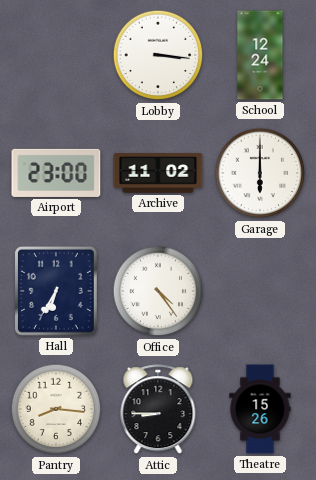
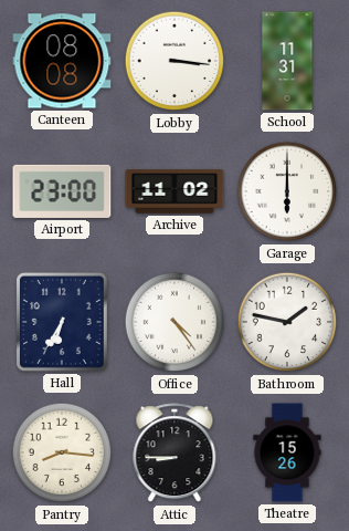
Canteen: none -> 08:08 (62, 61)
School: 12:24 -> 11:31 (287, 61)
Bathroom: none -> 1:47 (287, 322)
